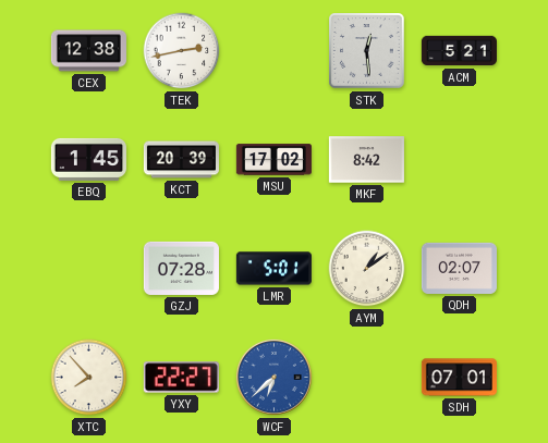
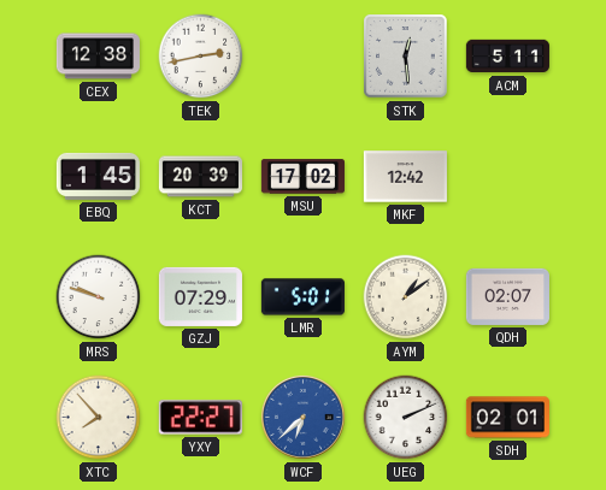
ACM: 5:21 -> 5:11 (507, 57)
MKF: 8:42 -> 12:42 (405, 177)
MRS: none -> 9:48 (99, 297)
GZJ: 07:28 -> 07:29 (200, 296)
UEG: none -> 2:11 (406, 418)
SDH: 07:01 -> 02:01 (507, 418)
